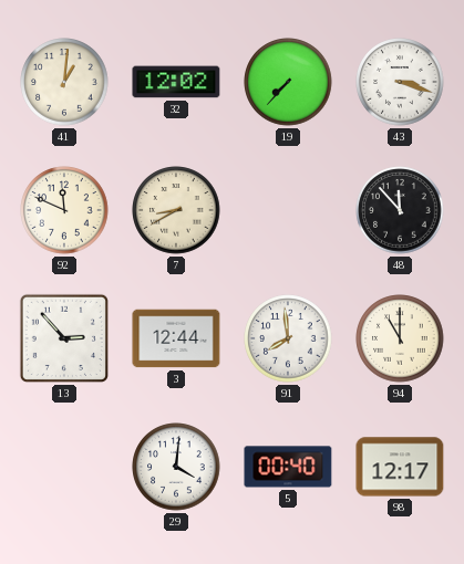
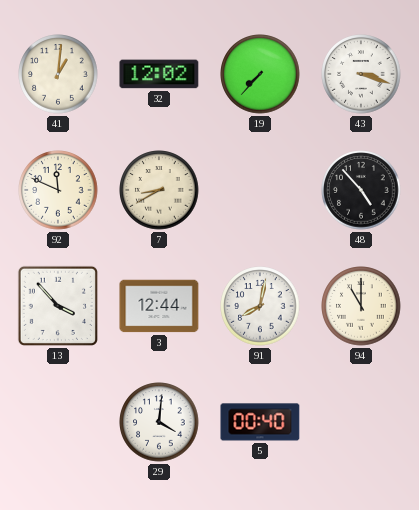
48: 11:53 -> 4:53 (361, 190)
13: 2:53 -> 3:53 (58, 306)
91: 7:59 -> 8:02 (260, 306)
98: 12:17 -> none (400, 467)
